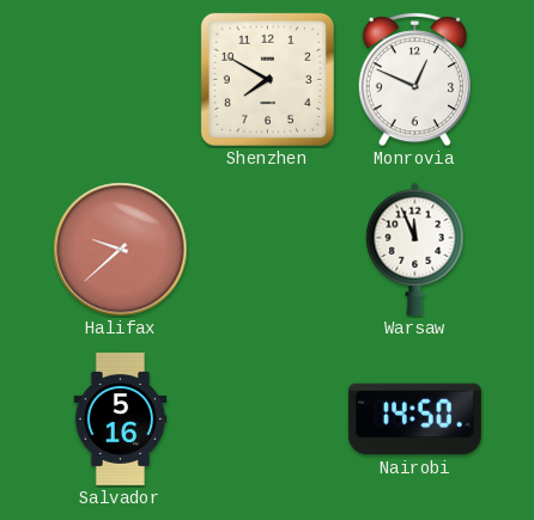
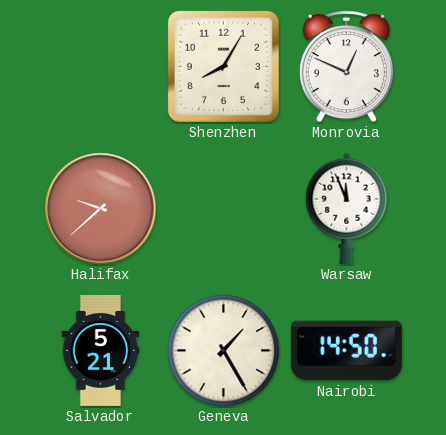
Shenzhen: 7:50 -> 8:05 (223, 66)
Salvador: 5:16 -> 5:21 (101, 350)
Geneva: none -> 1:25 (224, 351)
